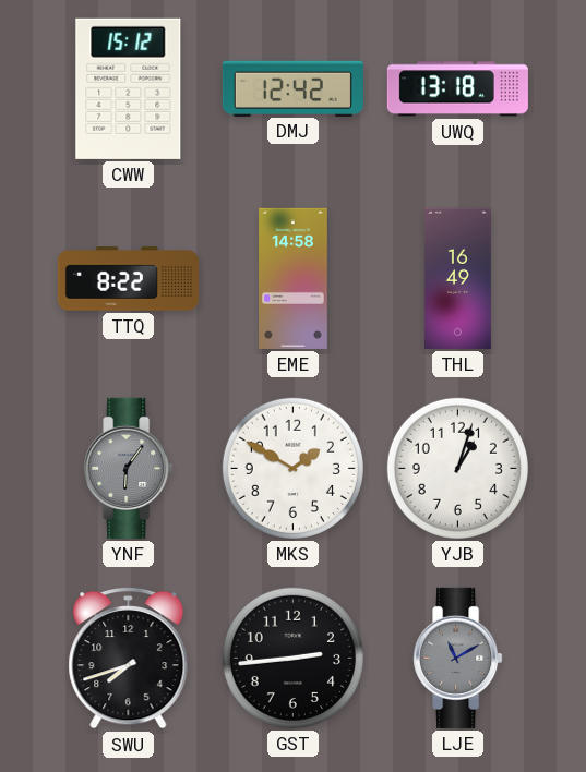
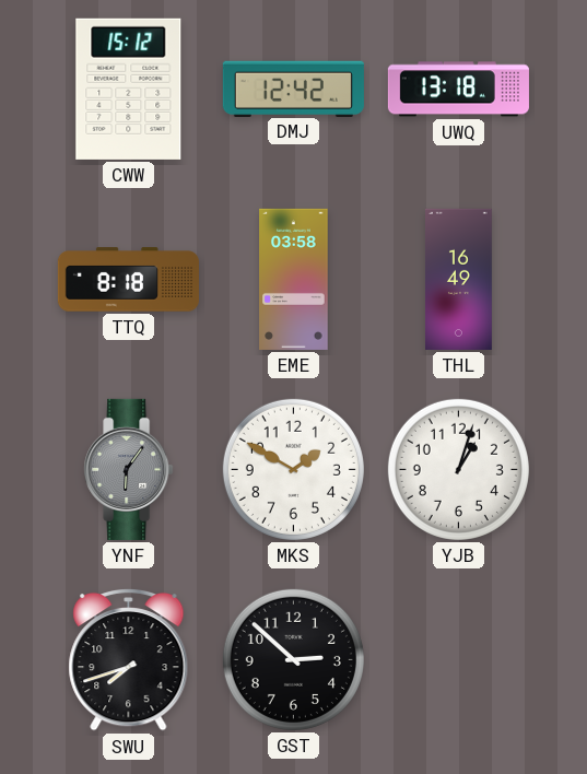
TTQ: 8:22 -> 8:18 (128, 280)
EME: 14:58 -> 03:58 (294, 279)
GST: 2:44 -> 2:52 (293, 659)
LJE: 11:10 -> none (458, 658)
